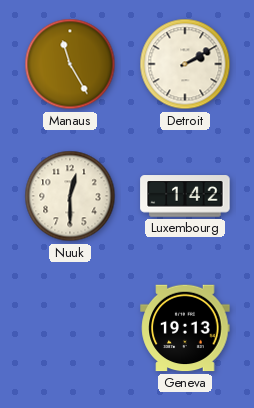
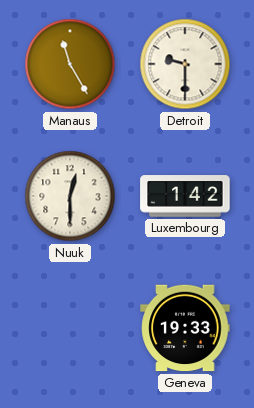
Detroit: 2:10 -> 9:30 (185, 64)
Geneva: 19:13 -> 19:33 (185, 328)
